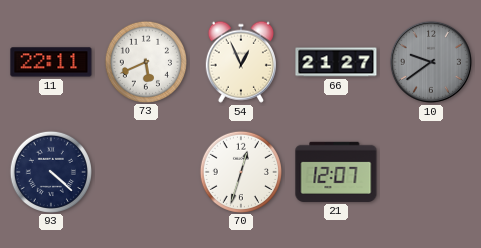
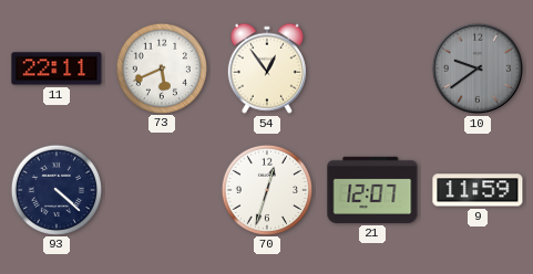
54: 12:56 -> 12:54 (267, 68)
66: 21:27 -> none (336, 62)
9: none -> 11:59 (478, 190)
